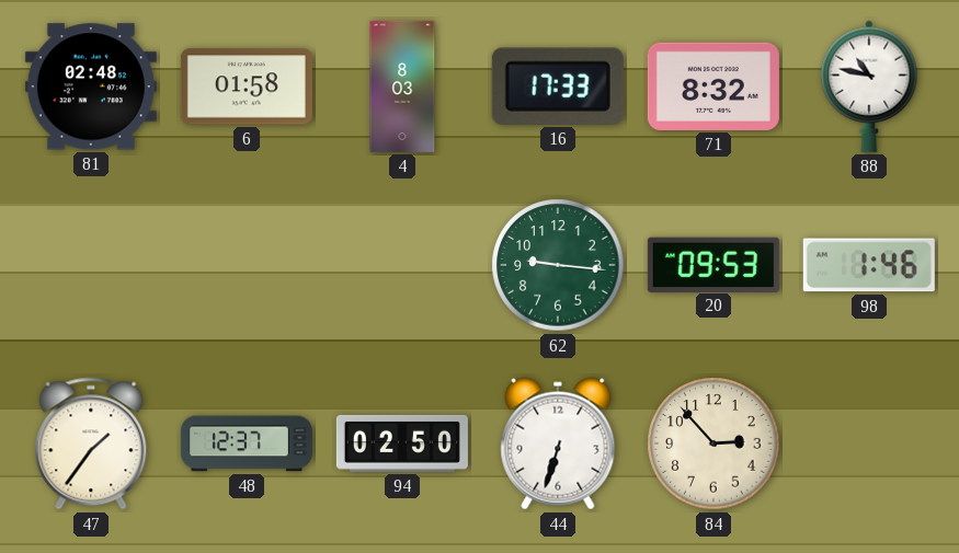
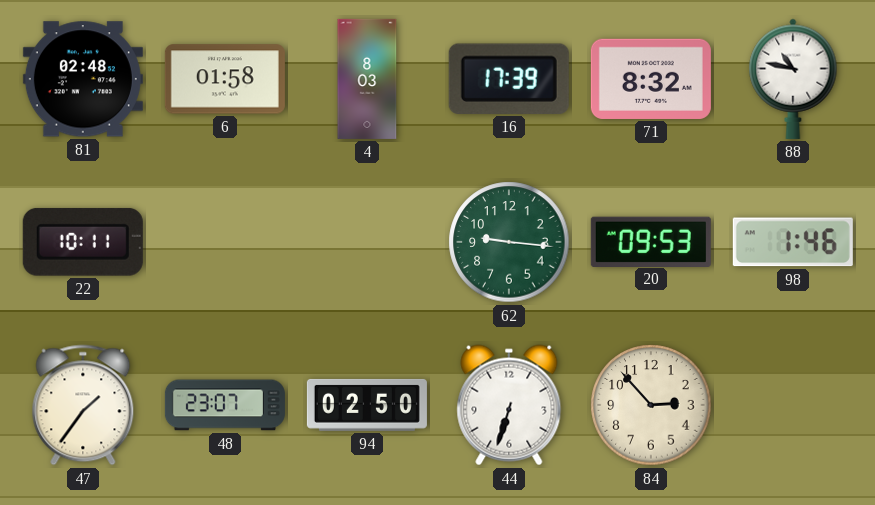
16: 17:33 -> 17:39 (509, 79)
22: none -> 10:11 (83, 242)
48: 12:37 -> 23:07 (225, 405)
